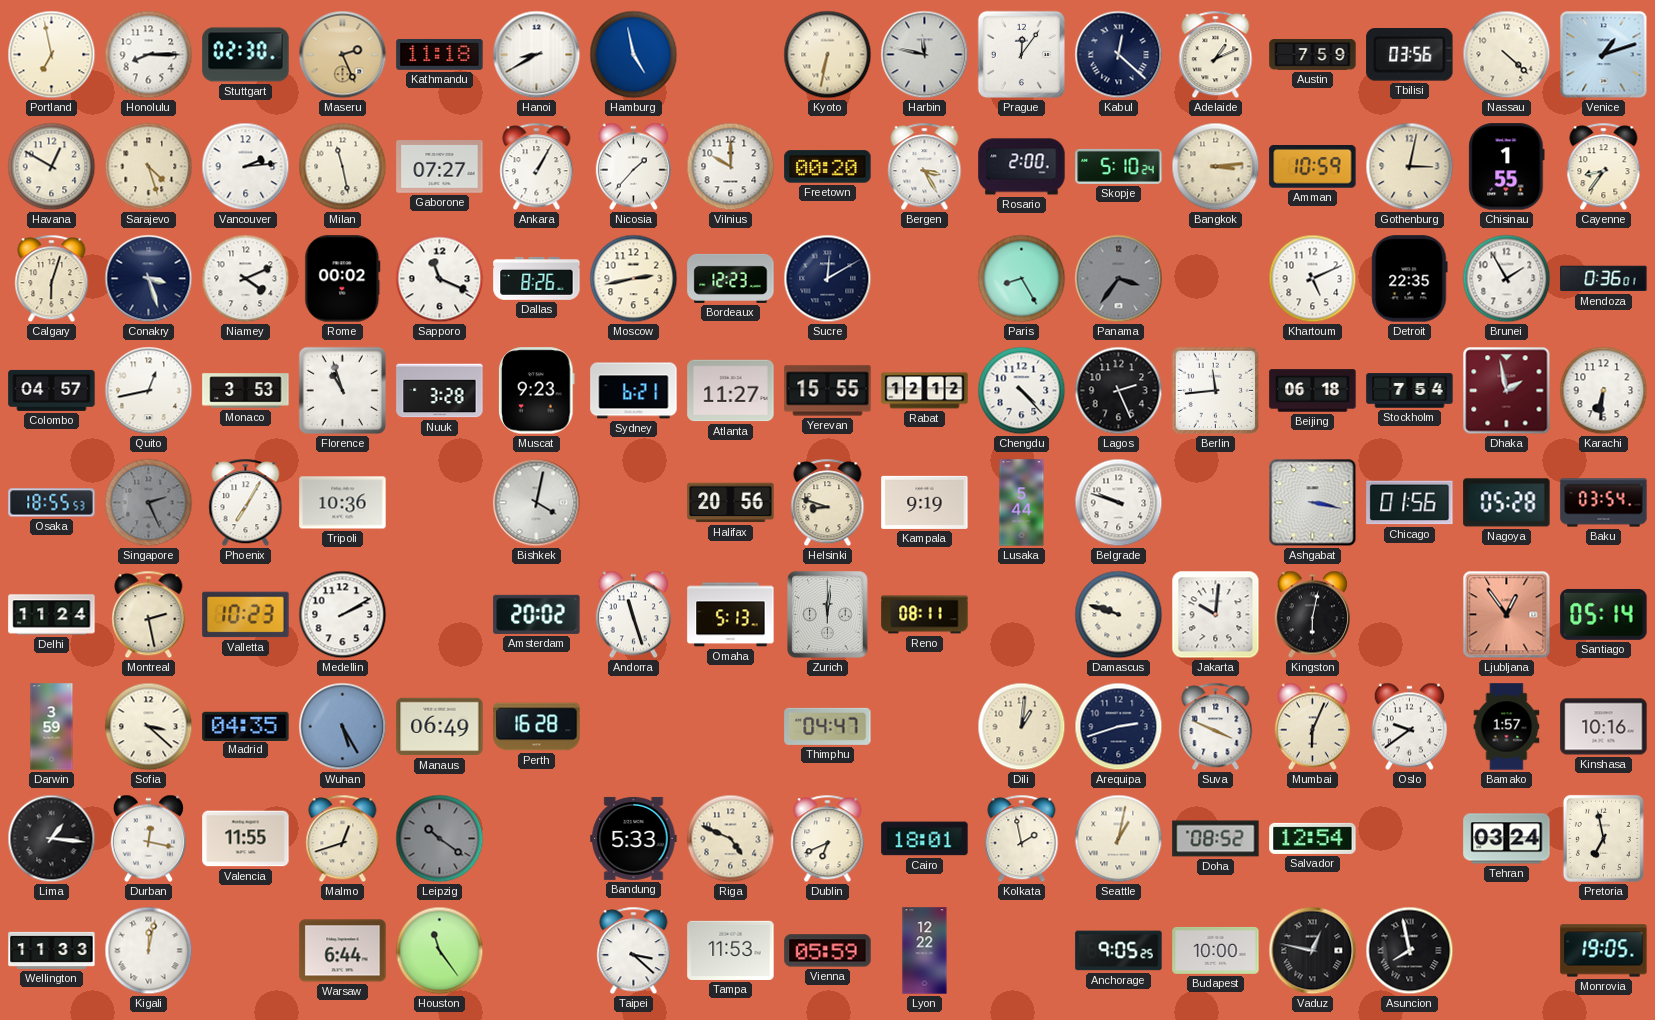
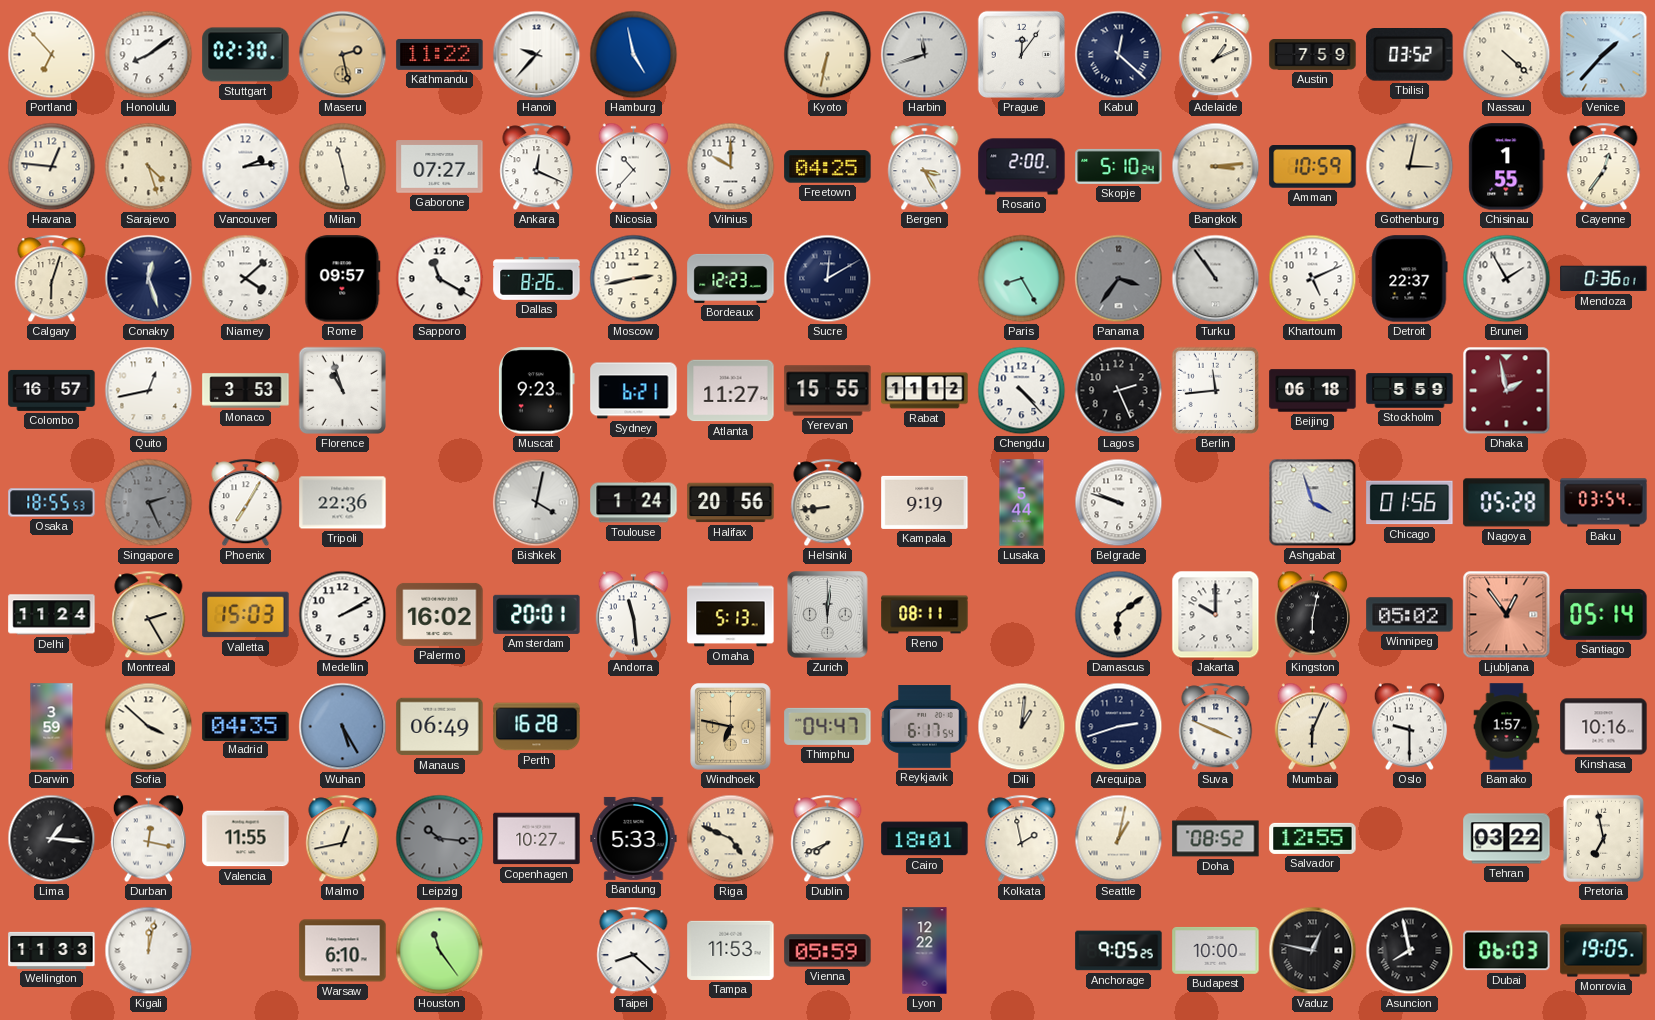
Portland: 6:58 -> 6:53 (52, 55)
Honolulu: 8:15 -> 8:09 (149, 55)
Maseru: 2:26 -> 2:28 (343, 55)
Kathmandu: 11:18 -> 11:22 (440, 54)
Hanoi: 8:40 -> 9:37 (537, 55)
Harbin: 11:47 -> 11:42 (925, 55)
Tbilisi: 03:56 -> 03:52 (1410, 55)
Venice: 1:12 -> 1:37 (1604, 55)
Havana: 12:50 -> 12:46 (52, 167)
Ankara: 1:05 -> 12:19 (537, 167)
Nicosia: 1:37 -> 10:37 (633, 167)
Freetown: 00:20 -> 04:25 (828, 167)
Cayenne: 8:36 -> 12:36 (1604, 167)
Conakry: 3:27 -> 12:27 (149, 279)
Niamey: 4:11 -> 4:08 (246, 279)
Rome: 00:02 -> 09:57 (343, 279)
Sapporo: 11:19 -> 11:20 (440, 279)
Turku: none -> 10:54 (1216, 279)
Detroit: 22:35 -> 22:37 (1410, 279)
Colombo: 04:57 -> 16:57 (52, 390)
Nuuk: 3:28 -> none (440, 391)
Rabat: 12:12 -> 11:12 (925, 391)
Stockholm: 7:54 -> 5:59 (1410, 391)
Karachi: 6:31 -> none (1604, 391)
Tripoli: 10:36 -> 22:36 (343, 503)
Toulouse: none -> 1:24 (634, 503)
Helsinki: 8:48 -> 8:44 (828, 503)
Ashgabat: 3:17 -> 3:57 (1313, 503)
Montreal: 2:28 -> 2:25 (149, 615)
Valletta: 10:23 -> 15:03 (246, 615)
Palermo: none -> 16:02 (440, 614)
Amsterdam: 20:02 -> 20:01 (537, 614)
Andorra: 11:27 -> 11:29 (633, 615)
Damascus: 9:48 -> 6:09 (1119, 615)
Jakarta: 10:01 -> 10:00 (1216, 615)
Winnipeg: none -> 05:02 (1410, 615)
Sofia: 3:22 -> 3:52 (149, 727)
Windhoek: none -> 6:47 (731, 727)
Reykjavik: none -> 6:17 (925, 727)
Oslo: 9:39 -> 9:30 (1409, 727)
Malmo: 12:42 -> 12:43 (343, 839)
Leipzig: 10:21 -> 10:16 (440, 839)
Copenhagen: none -> 10:27 (537, 839)
Dublin: 6:41 -> 7:41 (828, 839)
Salvador: 12:54 -> 12:55 (1313, 838)
Tehran: 03:24 -> 03:22 (1507, 839)
Warsaw: 6:44 -> 6:10 (343, 951)
Taipei: 3:22 -> 8:22 (634, 951)
Dubai: none -> 06:03 (1507, 951)
